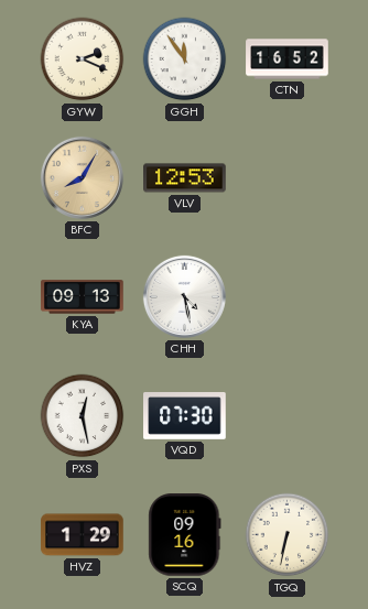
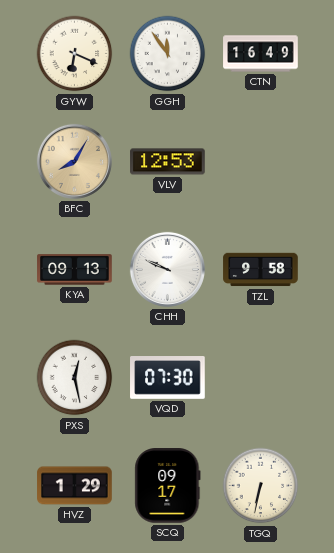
GYW: 2:19 -> 6:19 (75, 54)
CTN: 16:52 -> 16:49 (261, 54)
CHH: 4:28 -> 9:49 (167, 269)
TZL: none -> 9:58 (261, 270)
SCQ: 09:16 -> 09:17 (168, 486)
